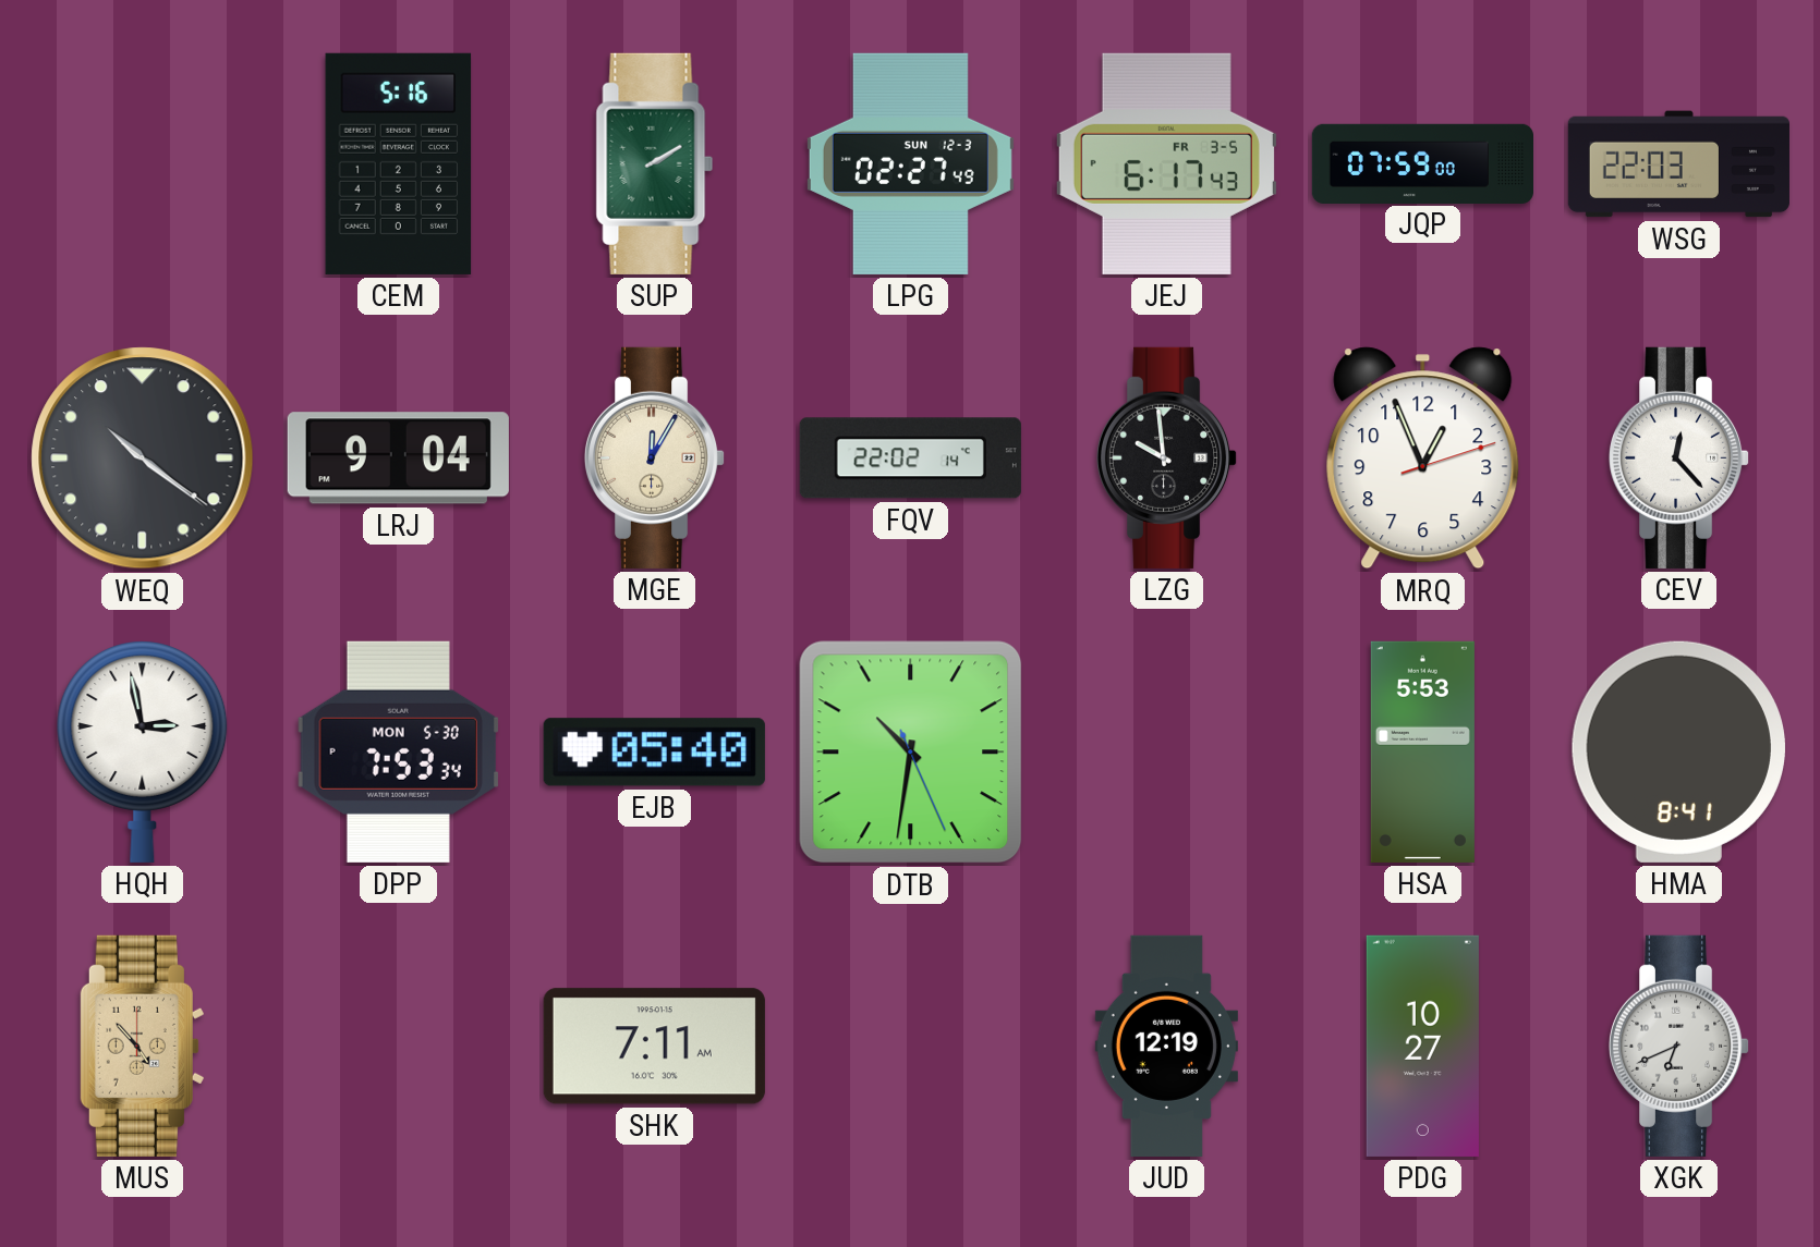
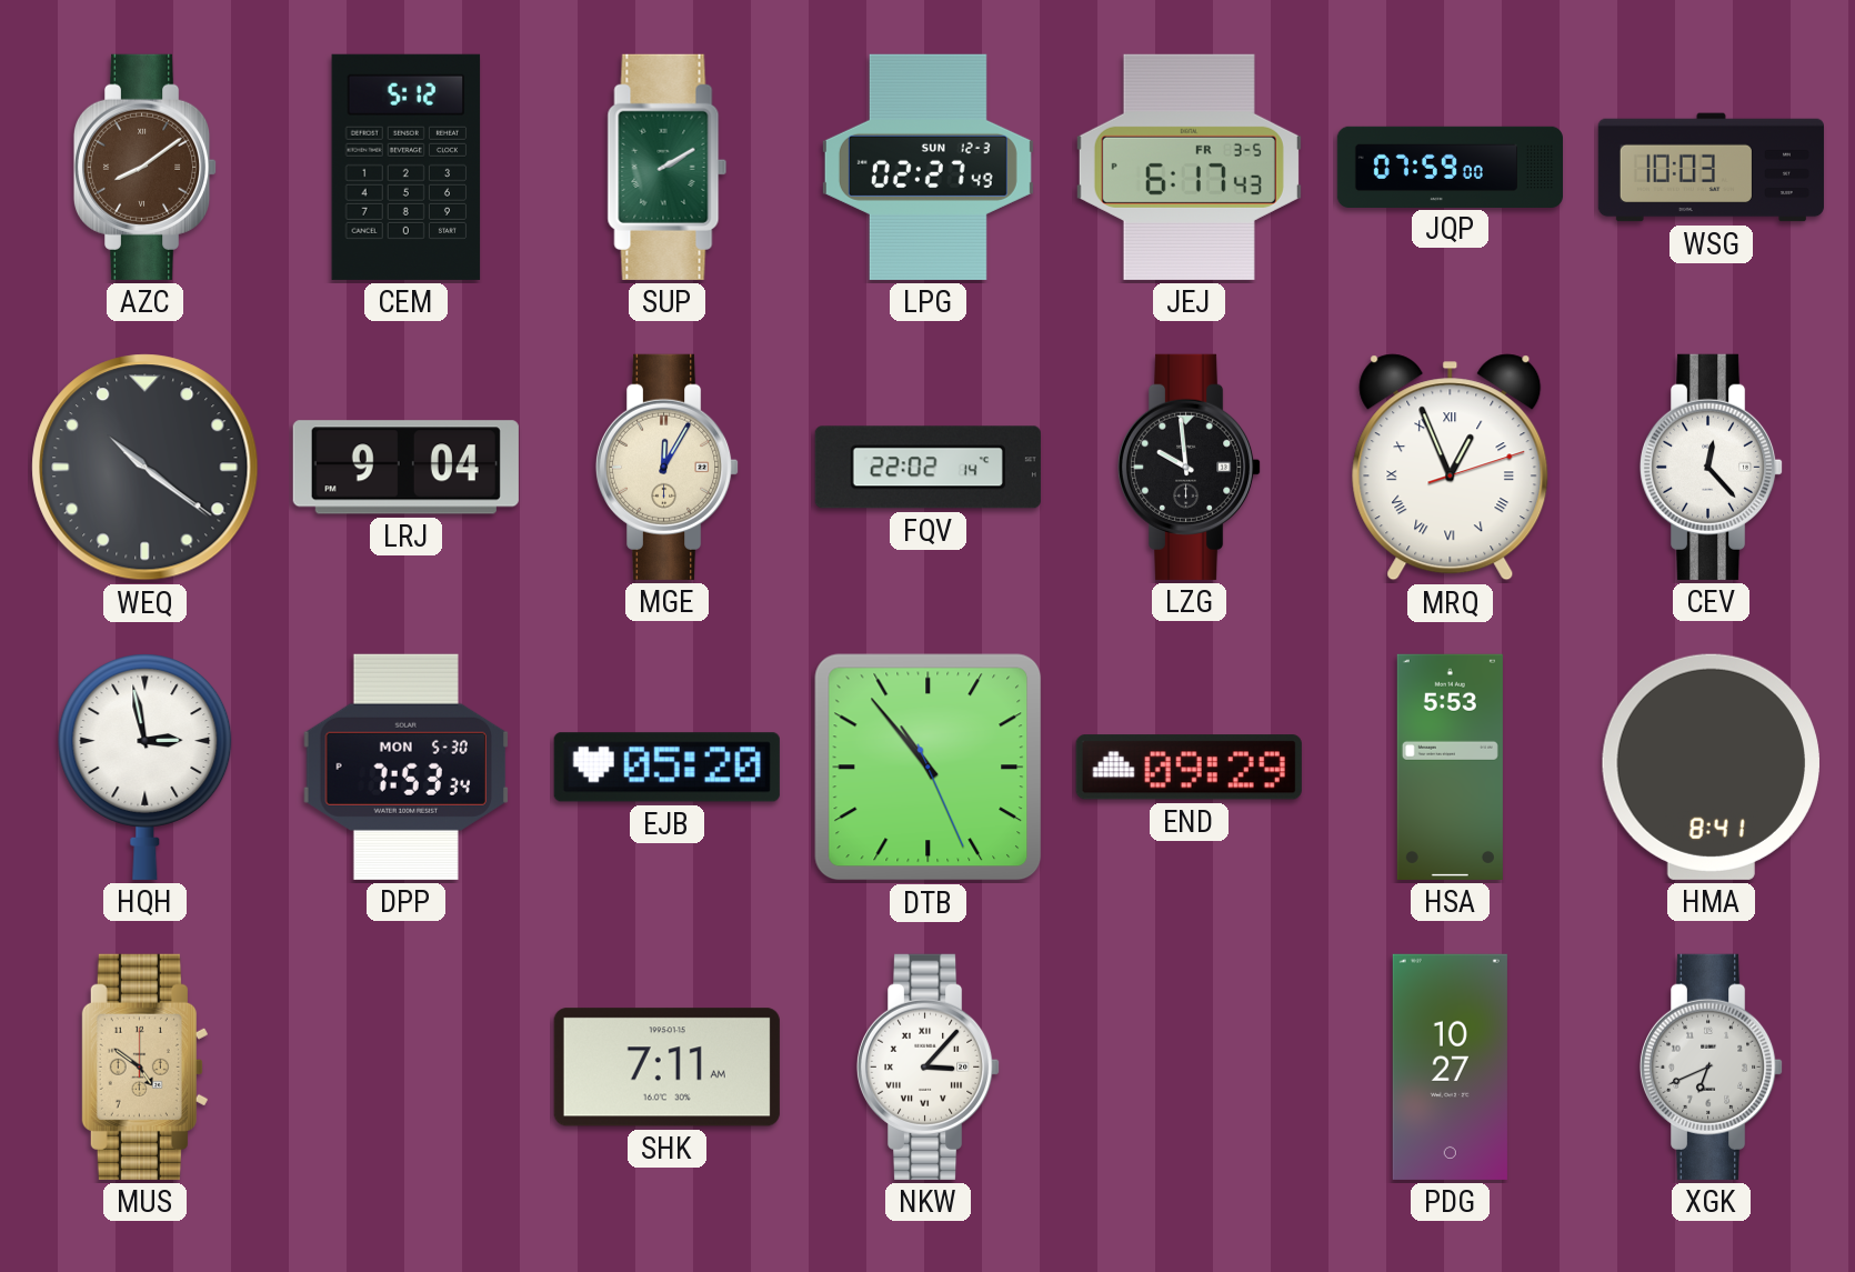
AZC: none -> 8:09 (146, 167)
CEM: 5:16 -> 5:12 (407, 167)
WSG: 22:03 -> 10:03 (1711, 168)
MRQ numerals: Arabic -> Roman (1451, 468)
EJB: 05:40 -> 05:20 (666, 768)
DTB: 10:31 -> 10:53 (929, 768)
END: none -> 09:29 (1189, 768)
MUS: 4:53 -> 4:51 (144, 1066)
NKW: none -> 3:07 (929, 1066)
JUD: 12:19 -> none (1166, 1046)
